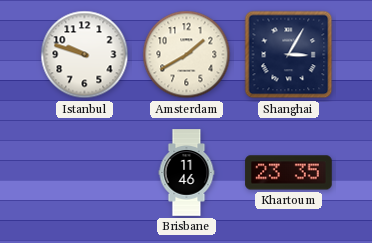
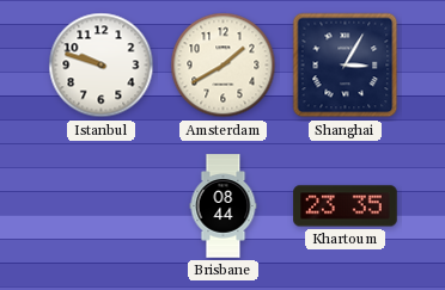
Brisbane: 11:46 -> 08:44 (224, 206)
